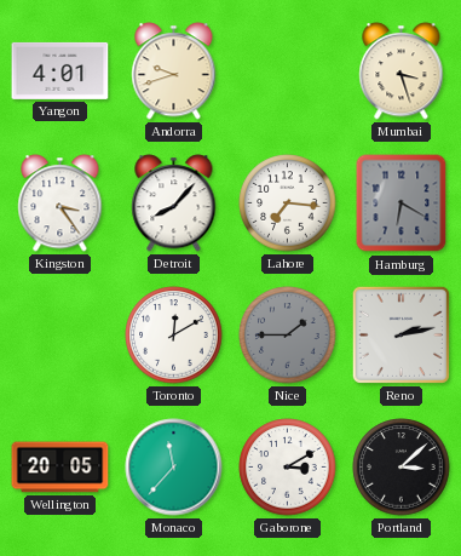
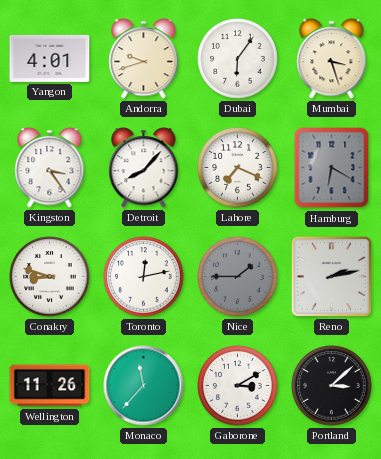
Dubai: none -> 6:06 (238, 59)
Lahore: 7:16 -> 7:19 (238, 168)
Conakry: none -> 8:48 (50, 277)
Toronto: 12:10 -> 12:13 (144, 277)
Wellington: 20:05 -> 11:26 (50, 386)
